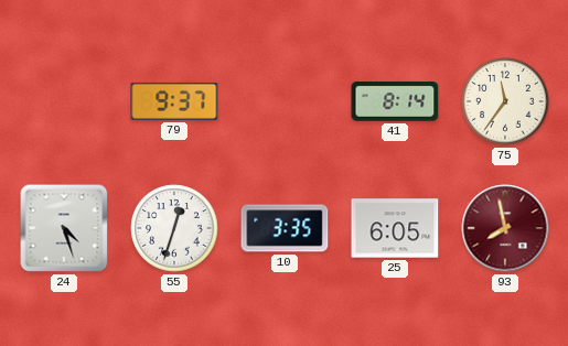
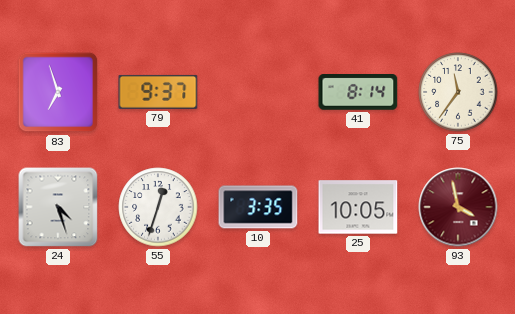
83: none -> 6:57 (58, 92)
25: 6:05 -> 10:05 (358, 207)
93: 7:58 -> 3:58 (458, 207)
